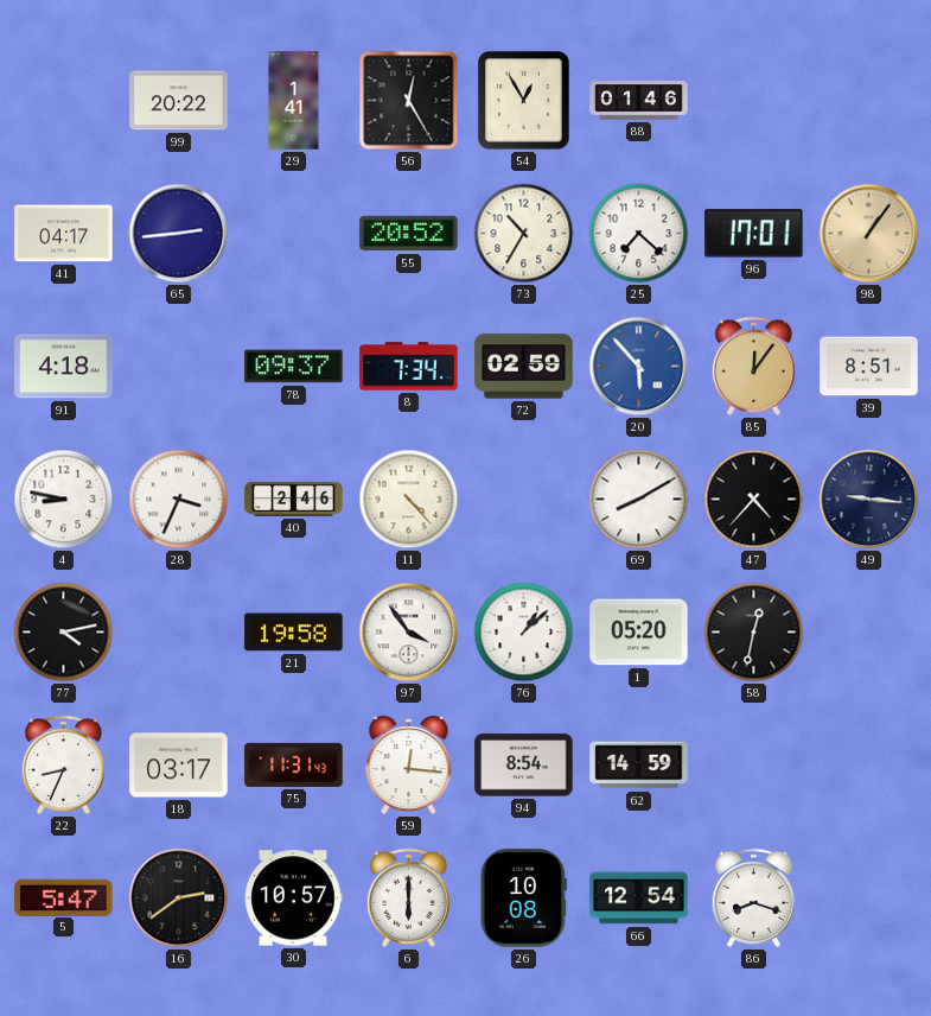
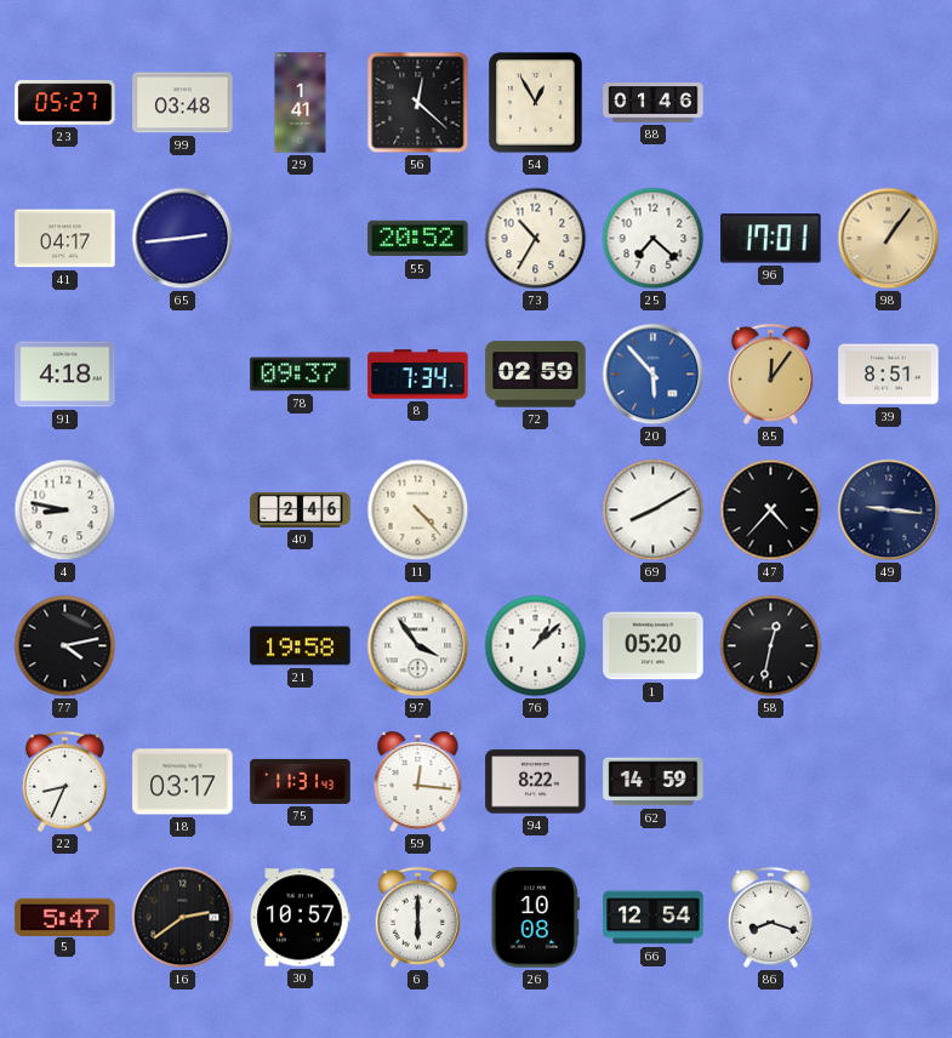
23: none -> 05:27 (65, 103)
99: 20:22 -> 03:48 (183, 103)
56: 12:25 -> 12:22 (418, 103)
28: 3:34 -> none (179, 500)
94: 8:54 -> 8:22 (536, 782)
